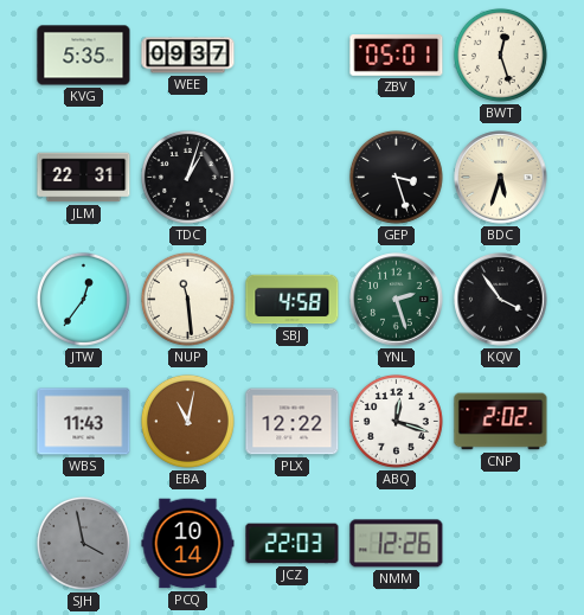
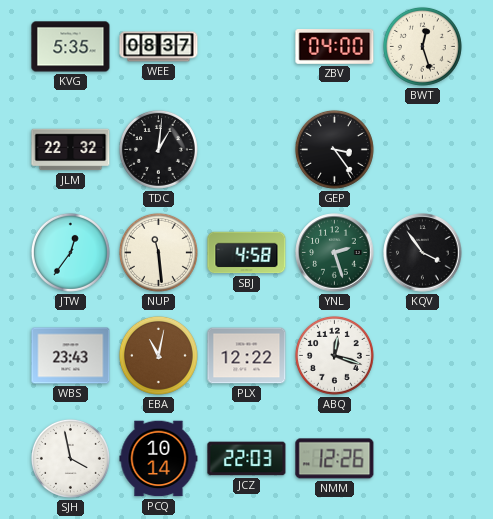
WEE: 09:37 -> 08:37 (159, 47)
ZBV: 05:01 -> 04:00 (335, 47)
JLM: 22:31 -> 22:32 (71, 150)
TDC: 1:03 -> 1:01 (158, 149)
GEP: 3:27 -> 3:24 (334, 149)
BDC: 5:33 -> none (501, 178)
WBS: 11:43 -> 23:43 (71, 356)
CNP: 2:02 -> none (501, 422)
SJH dial: grey -> white (70, 458)
